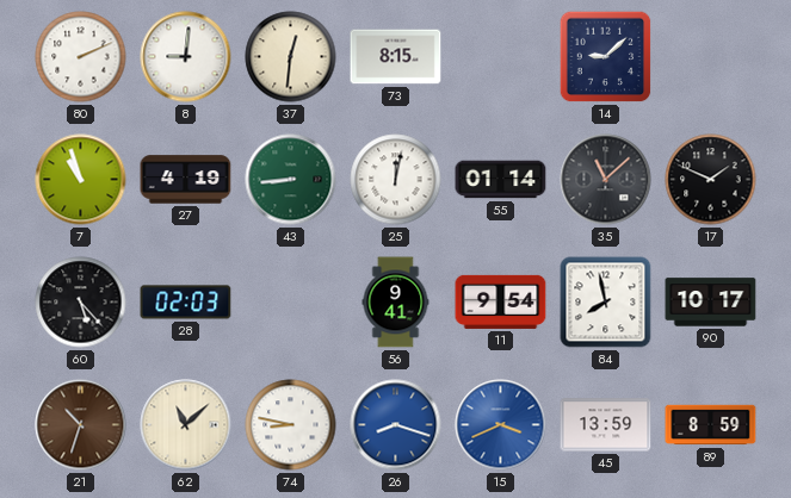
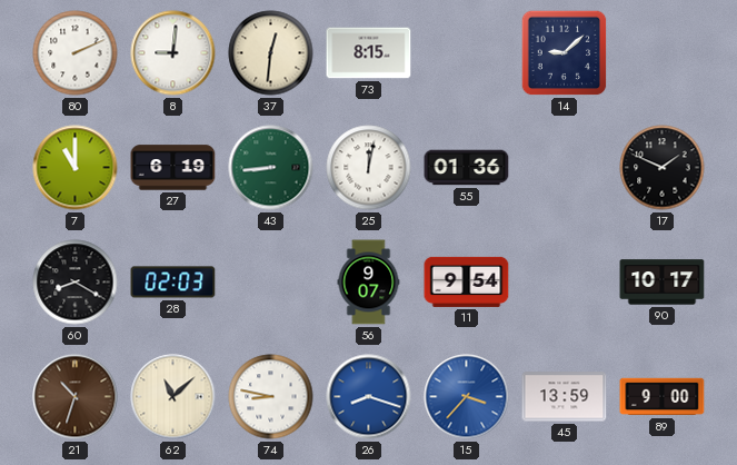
7: 10:57 -> 11:00 (76, 168)
27: 4:19 -> 6:19 (173, 168)
55: 01:14 -> 01:36 (467, 168)
35: 11:08 -> none (606, 180)
60: 5:23 -> 8:20 (76, 283)
56: 9:41 -> 9:07 (369, 283)
84: 7:58 -> none (606, 303)
15: 3:41 -> 3:37 (467, 397)
89: 8:59 -> 9:00 (663, 397)
